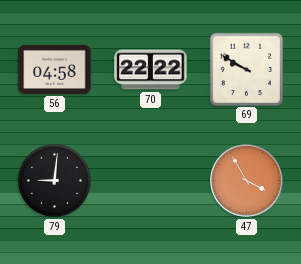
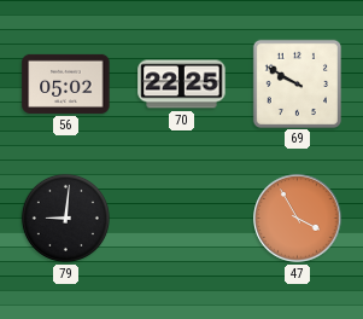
56: 04:58 -> 05:02 (66, 83)
70: 22:22 -> 22:25 (182, 85)
